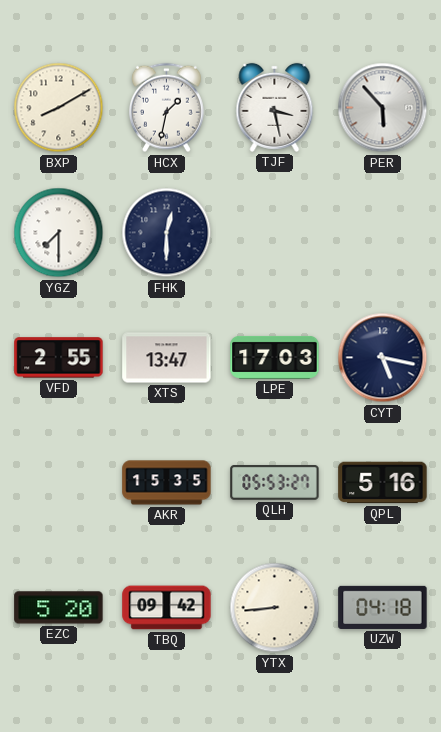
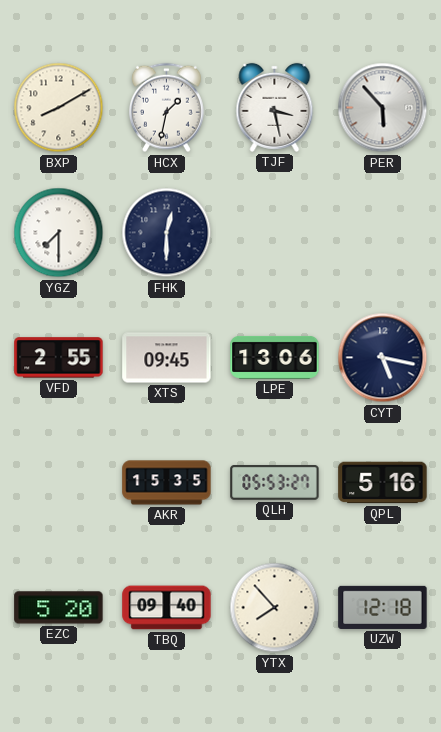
XTS: 13:47 -> 09:45 (167, 358)
LPE: 17:03 -> 13:06 (275, 357)
TBQ: 09:42 -> 09:40 (167, 608)
YTX: 8:44 -> 7:53 (275, 608)
UZW: 04:18 -> 12:18 (383, 607)
